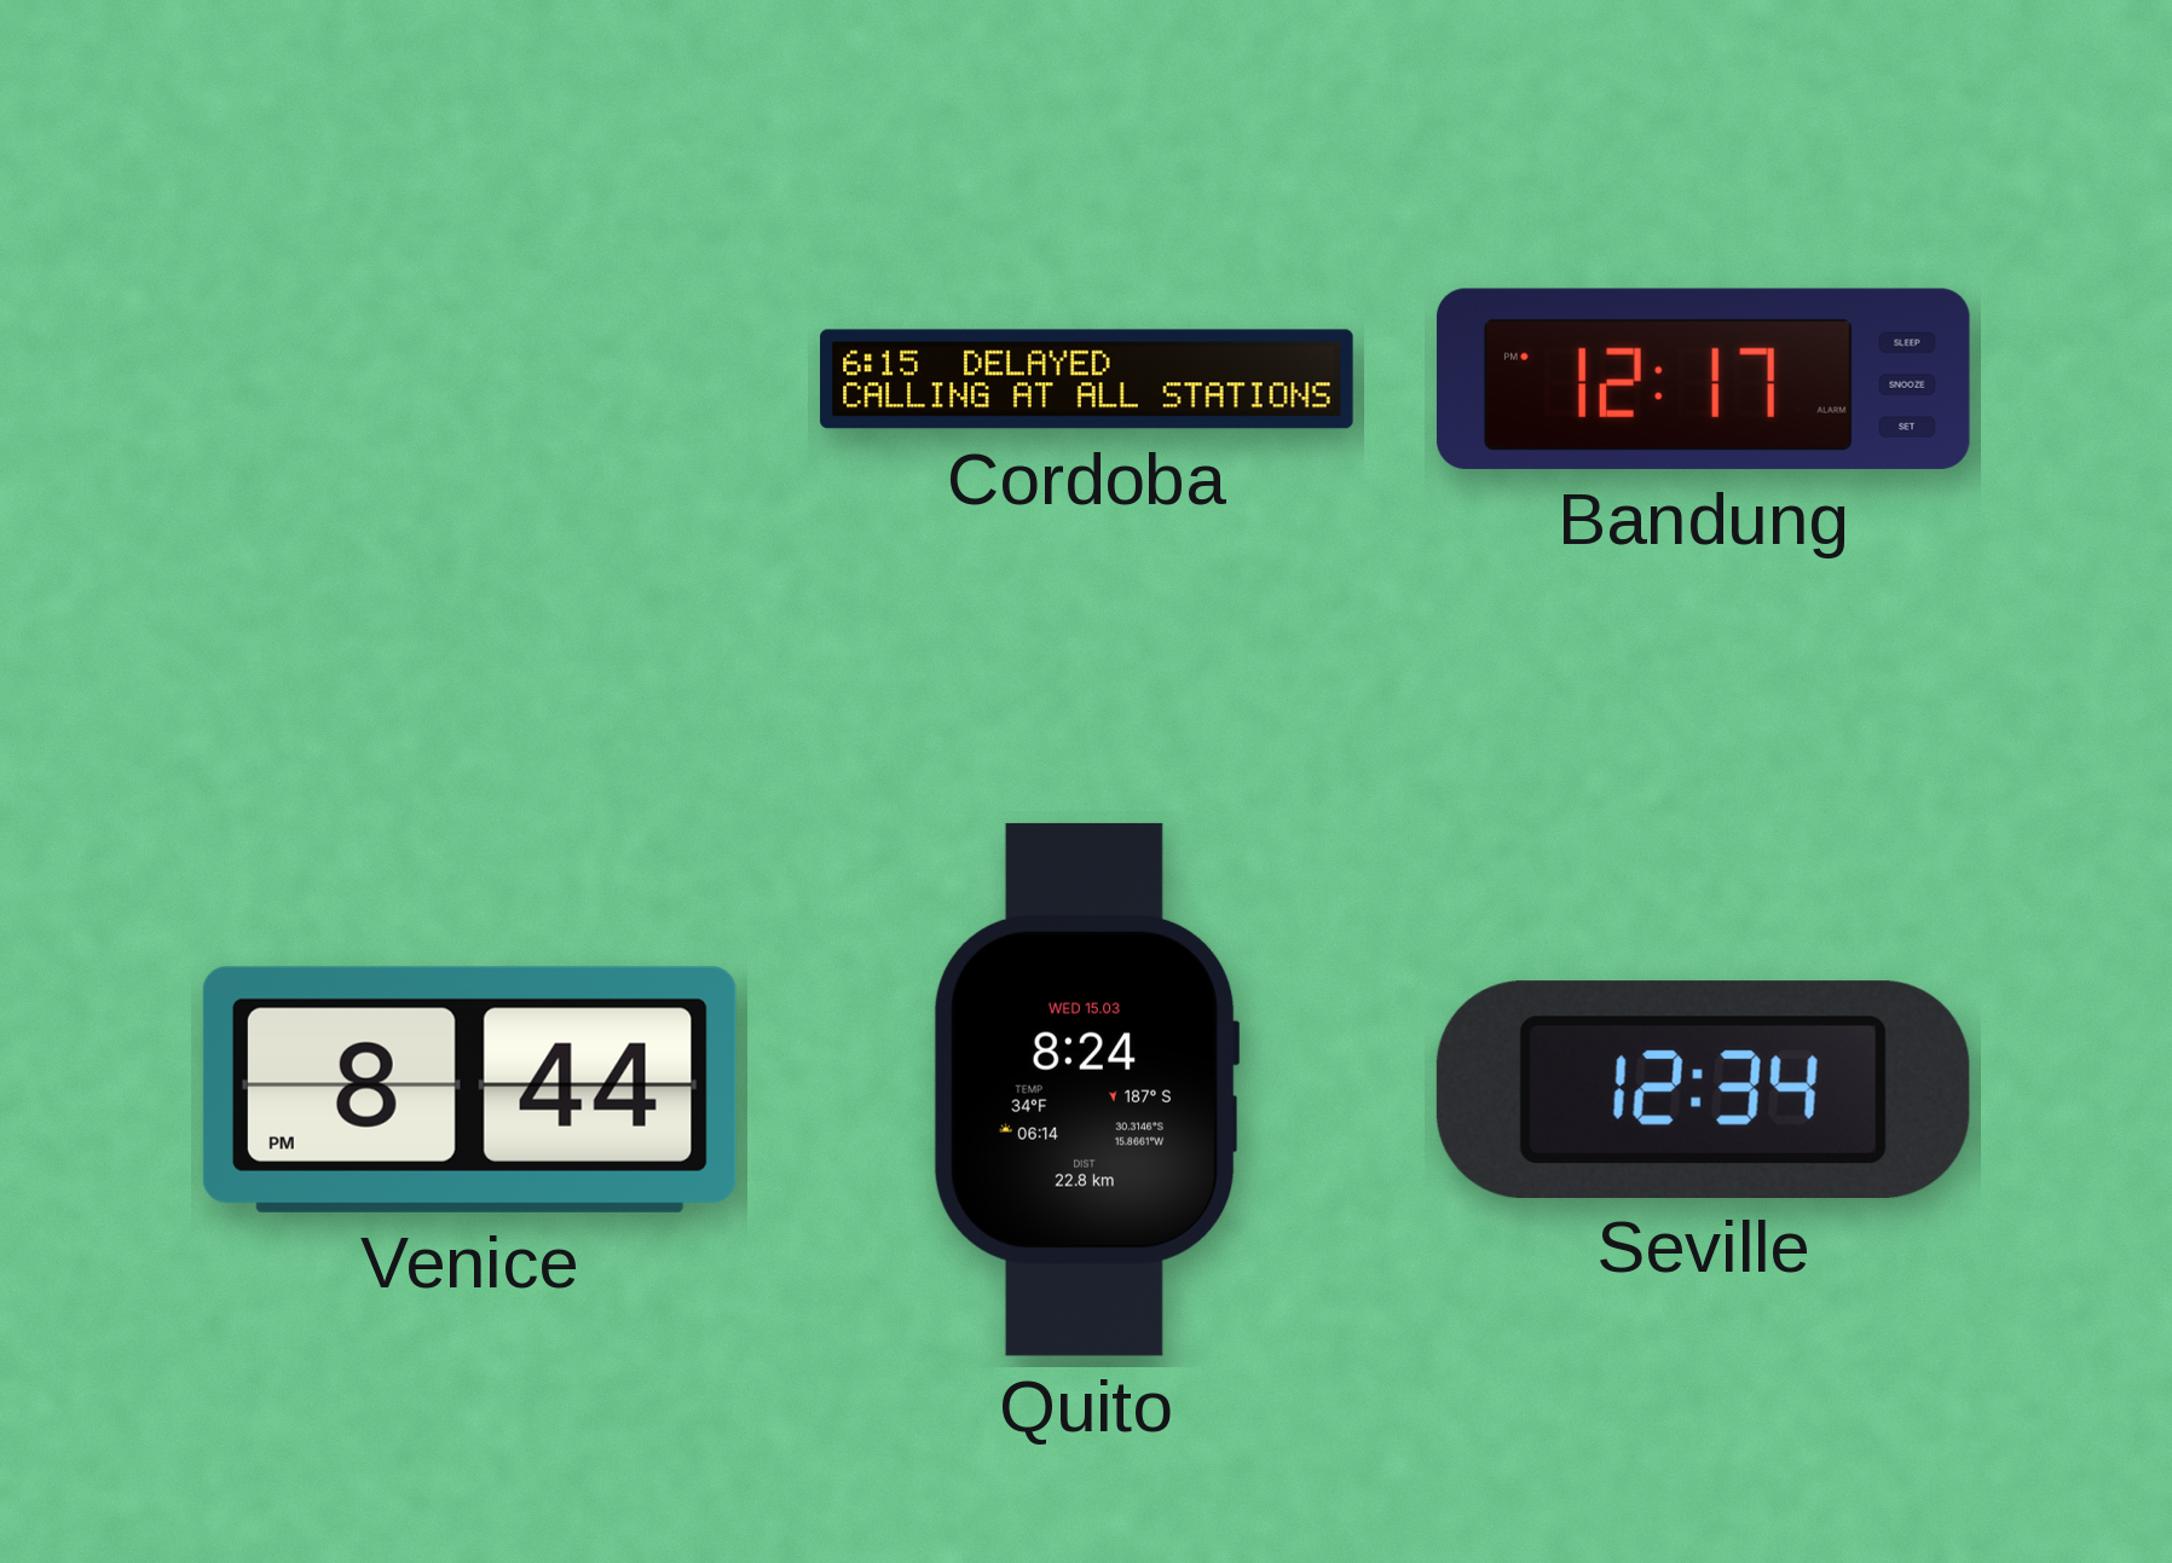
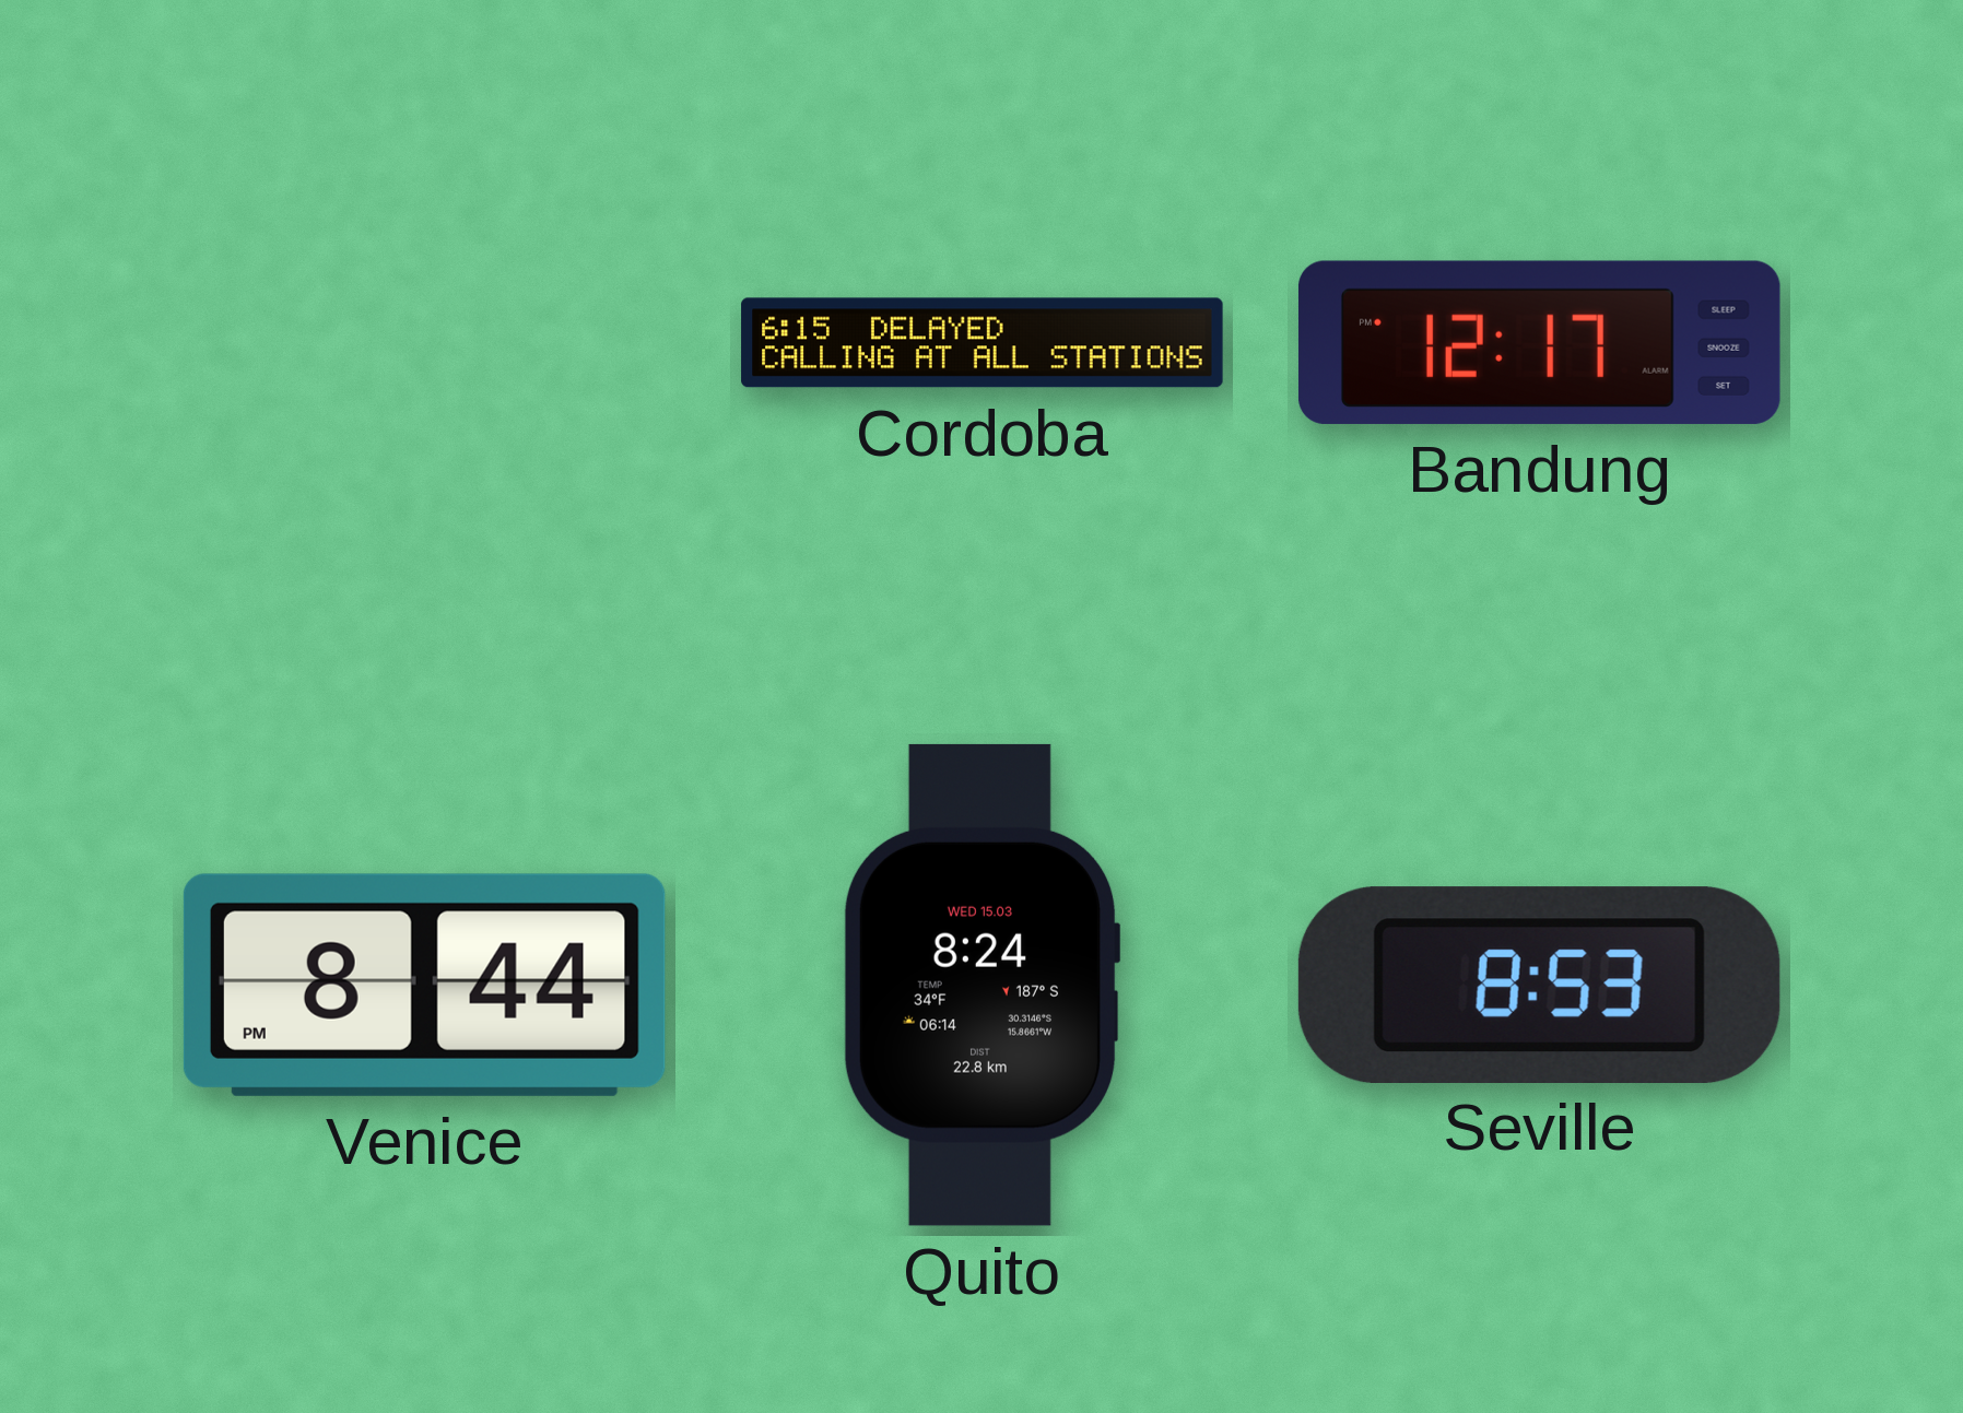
Seville: 12:34 -> 8:53 (1539, 985)
